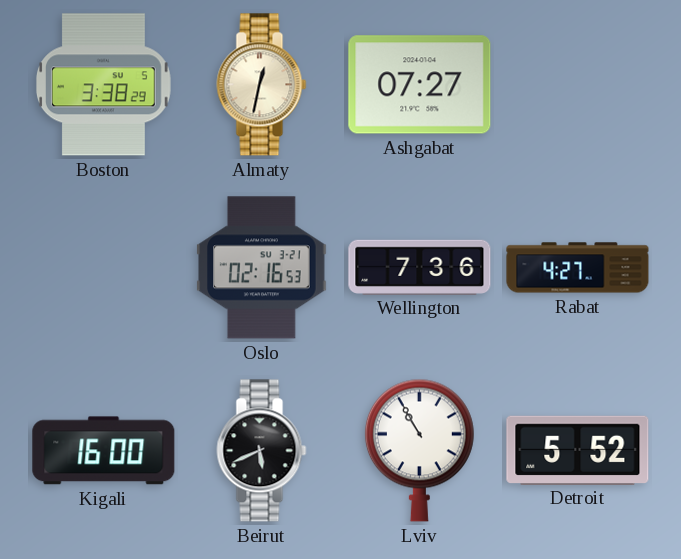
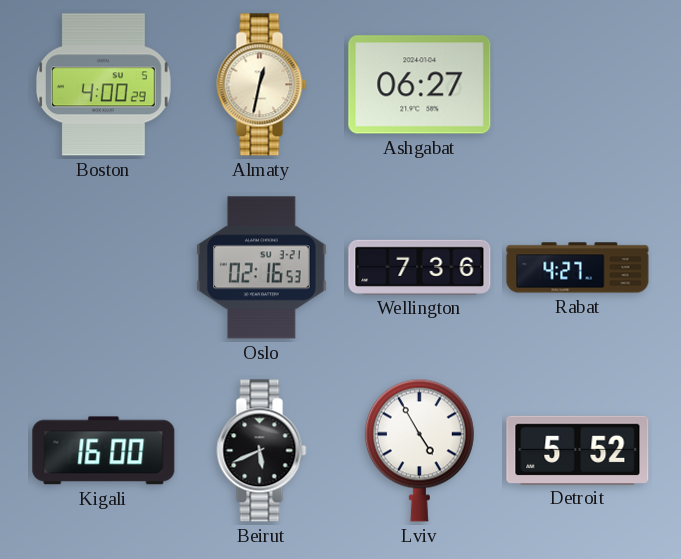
Boston: 3:38 -> 4:00 (104, 85)
Ashgabat: 07:27 -> 06:27 (420, 85)
Lviv: 10:55 -> 4:55 (419, 450)
